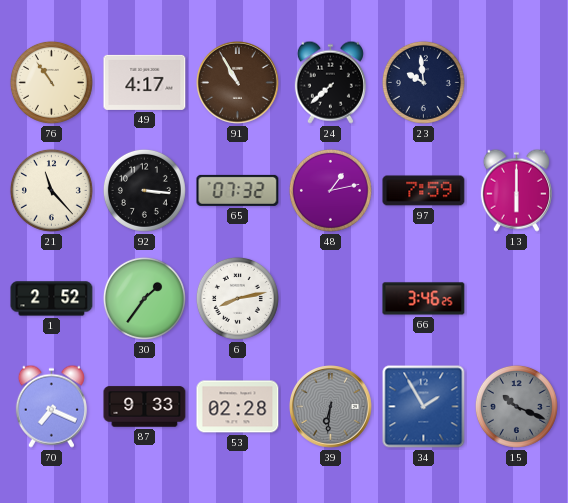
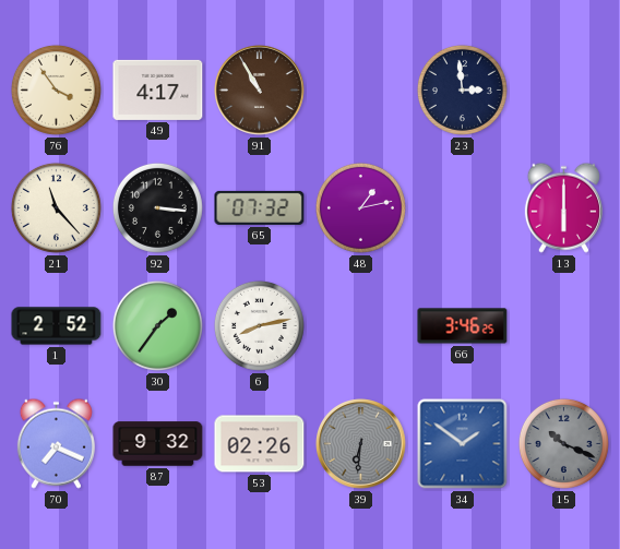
76: 10:54 -> 3:54 (56, 89)
24: 7:38 -> none (330, 82)
23: 9:59 -> 2:59 (462, 89)
97: 7:59 -> none (424, 191)
87: 9:33 -> 9:32 (158, 444)
53: 02:28 -> 02:26 (260, 444)
34: 1:55 -> 1:51 (463, 444)
